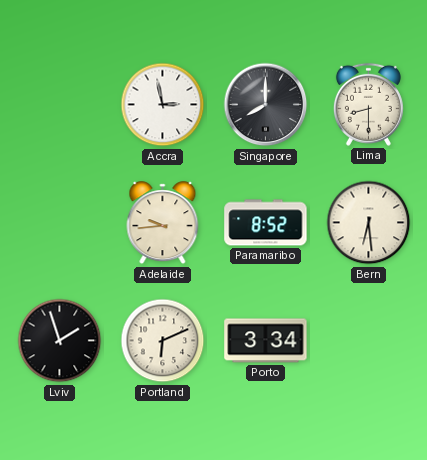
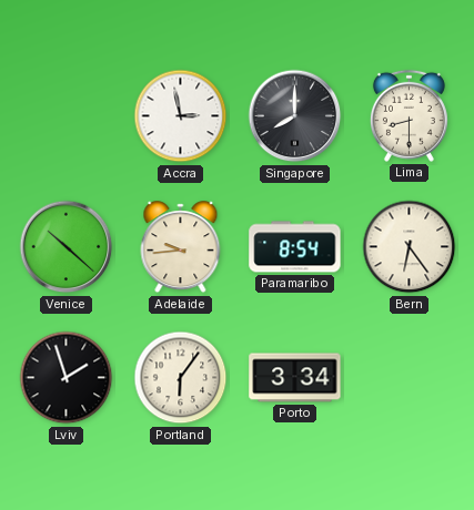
Venice: none -> 10:22 (67, 247)
Paramaribo: 8:52 -> 8:54 (295, 247)
Bern: 6:29 -> 6:24 (410, 247)
Portland: 6:11 -> 6:06 (181, 378)
